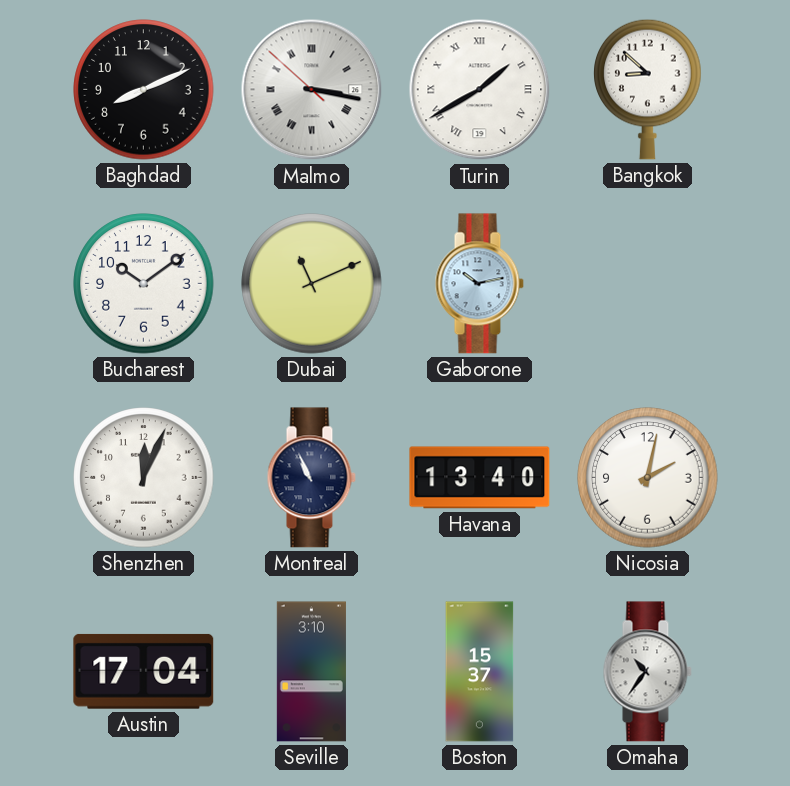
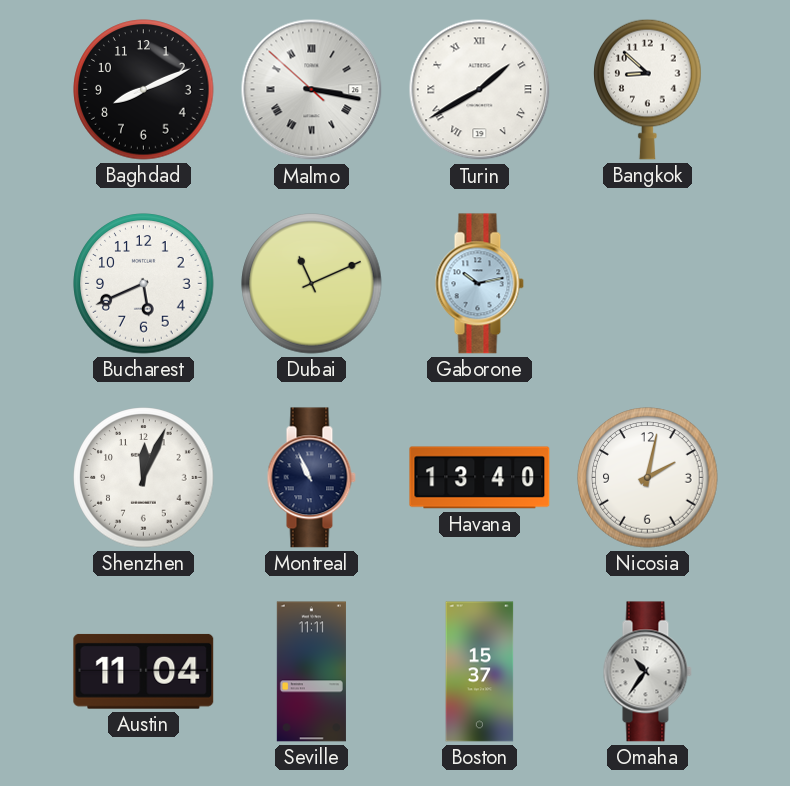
Bucharest: 10:09 -> 5:41 (144, 284)
Austin: 17:04 -> 11:04 (144, 671)
Seville: 3:10 -> 11:11 (311, 672)
